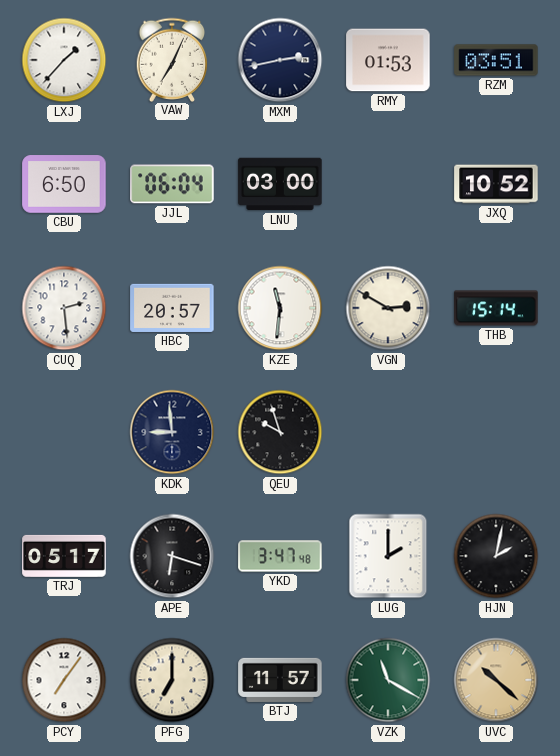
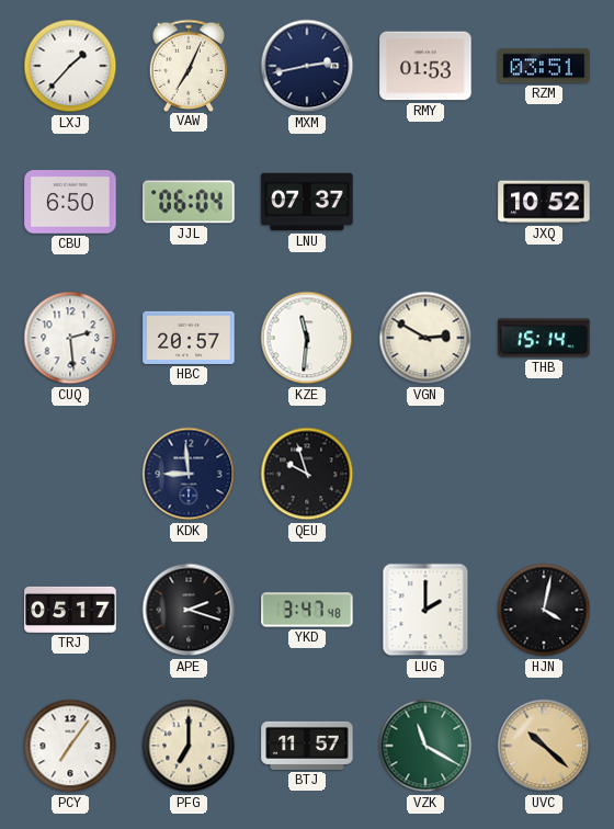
LNU: 03:00 -> 07:37 (307, 202)
APE: 6:18 -> 2:18 (189, 610)
HJN: 2:02 -> 4:02 (544, 610)
